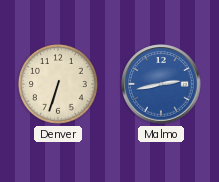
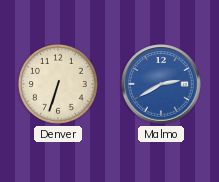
Malmo: 2:43 -> 2:40 (161, 84)
